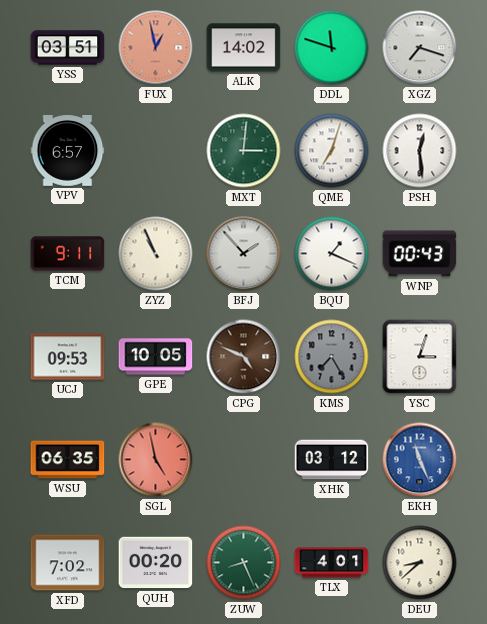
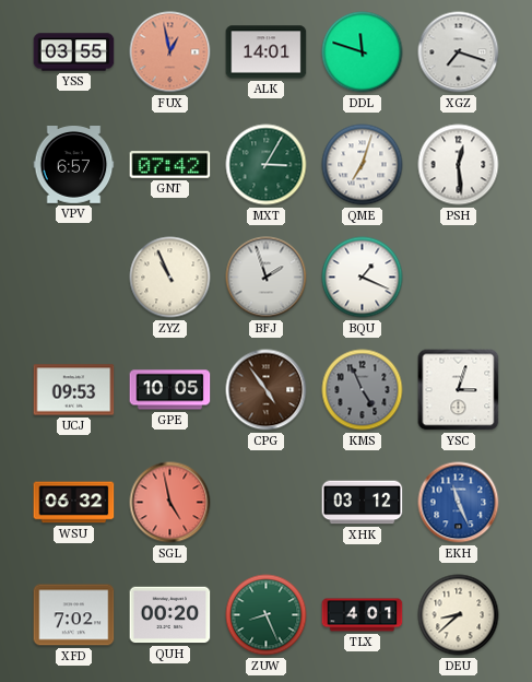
YSS: 03:51 -> 03:55 (74, 52)
ALK: 14:02 -> 14:01 (267, 52)
GNT: none -> 07:42 (170, 165)
MXT: 3:01 -> 3:05 (267, 165)
TCM: 9:11 -> none (68, 254)
BFJ: 1:53 -> 1:57 (267, 278)
WNP: 00:43 -> none (420, 254)
CPG: 4:49 -> 4:54 (267, 390)
KMS: 7:25 -> 4:56 (363, 390)
WSU: 06:35 -> 06:32 (74, 503)
